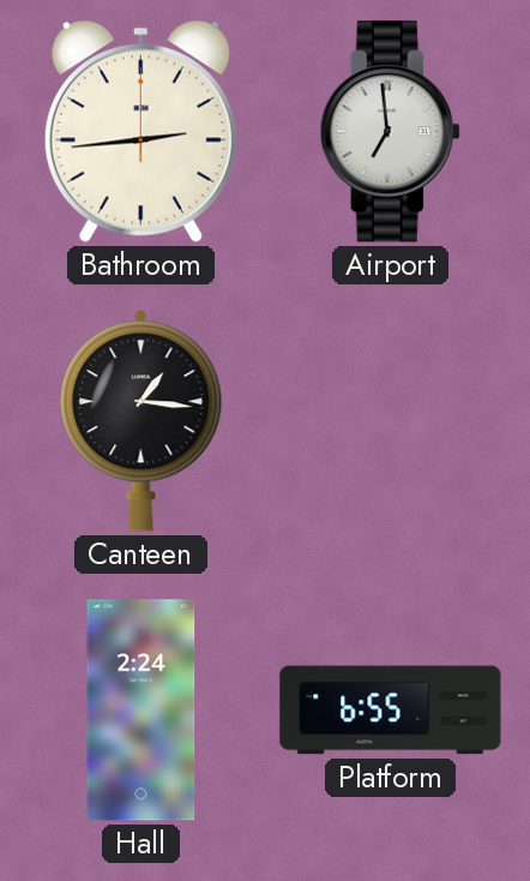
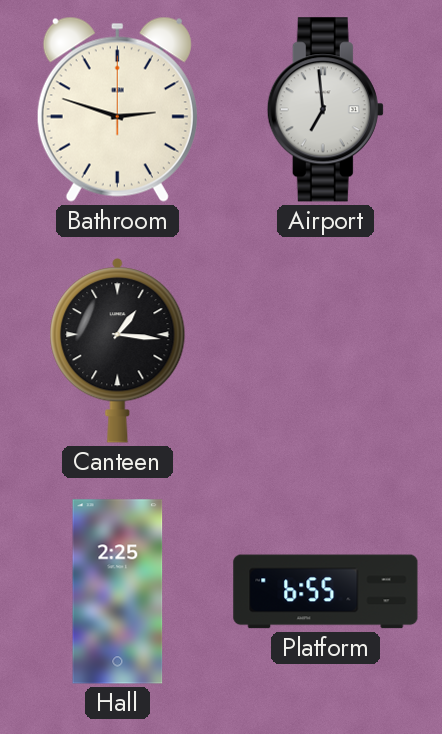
Bathroom: 2:44 -> 2:48 (117, 109)
Hall: 2:24 -> 2:25 (118, 592)
